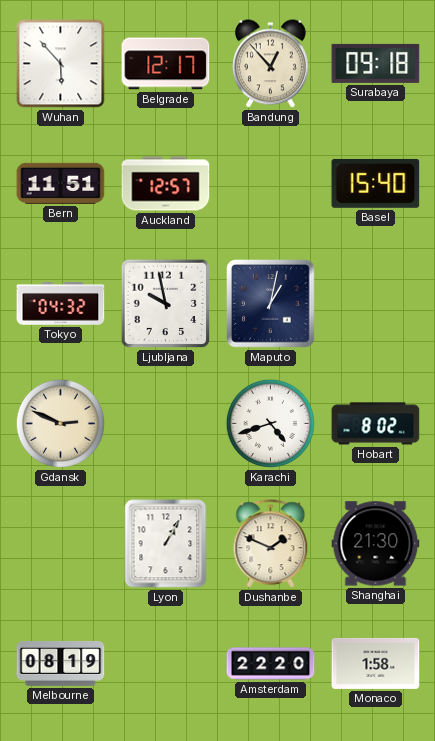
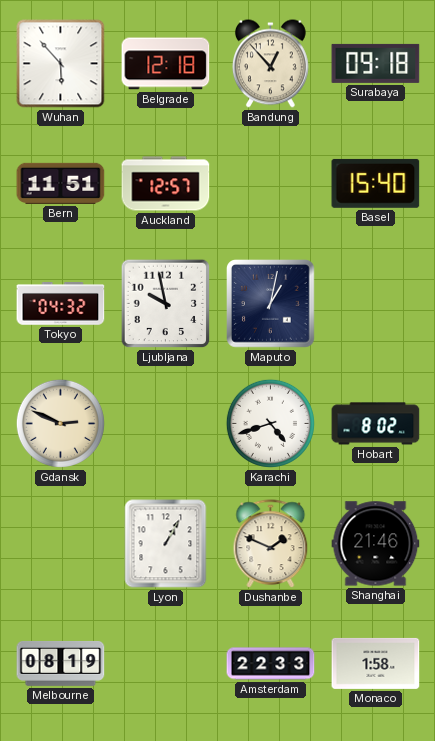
Belgrade: 12:17 -> 12:18 (166, 64)
Shanghai: 21:30 -> 21:46 (376, 544)
Amsterdam: 22:20 -> 22:33 (271, 664)
